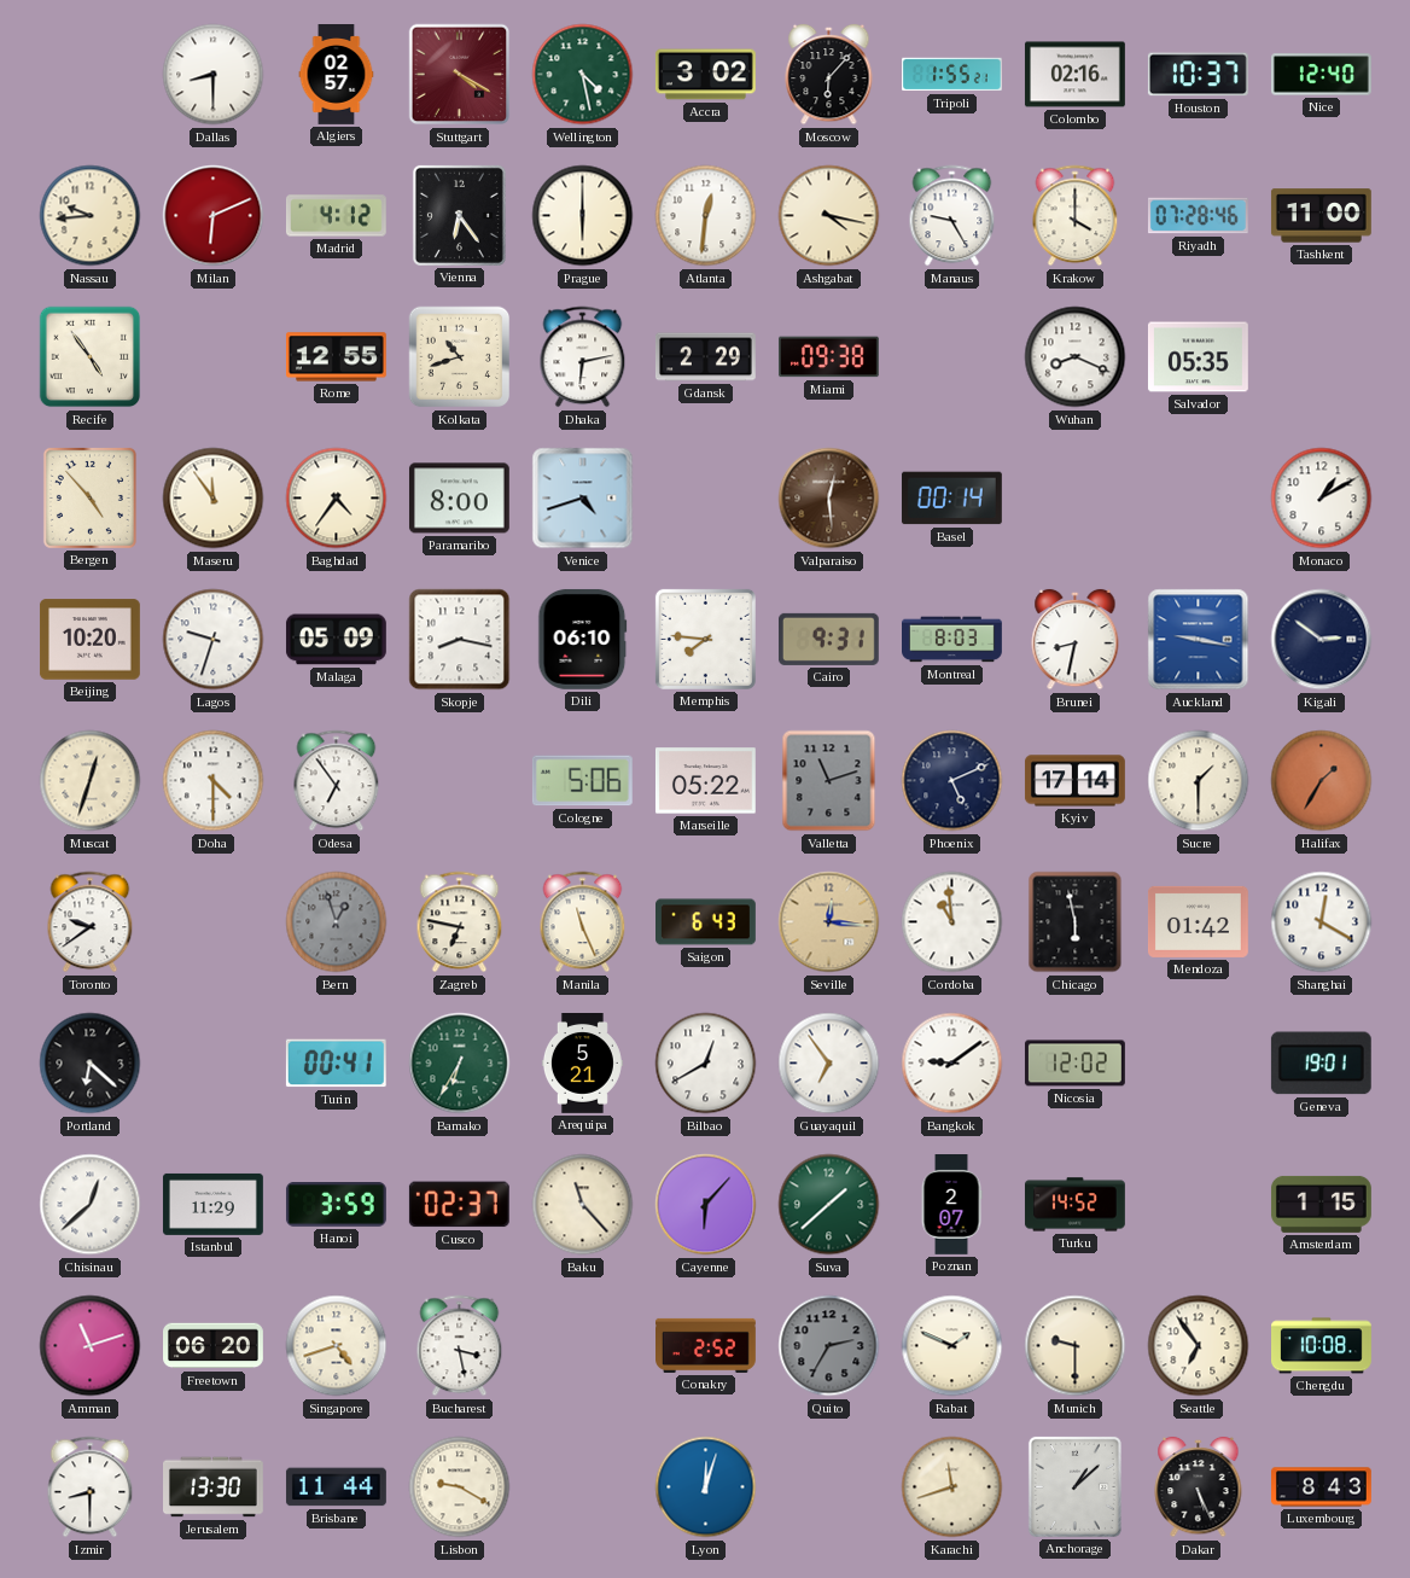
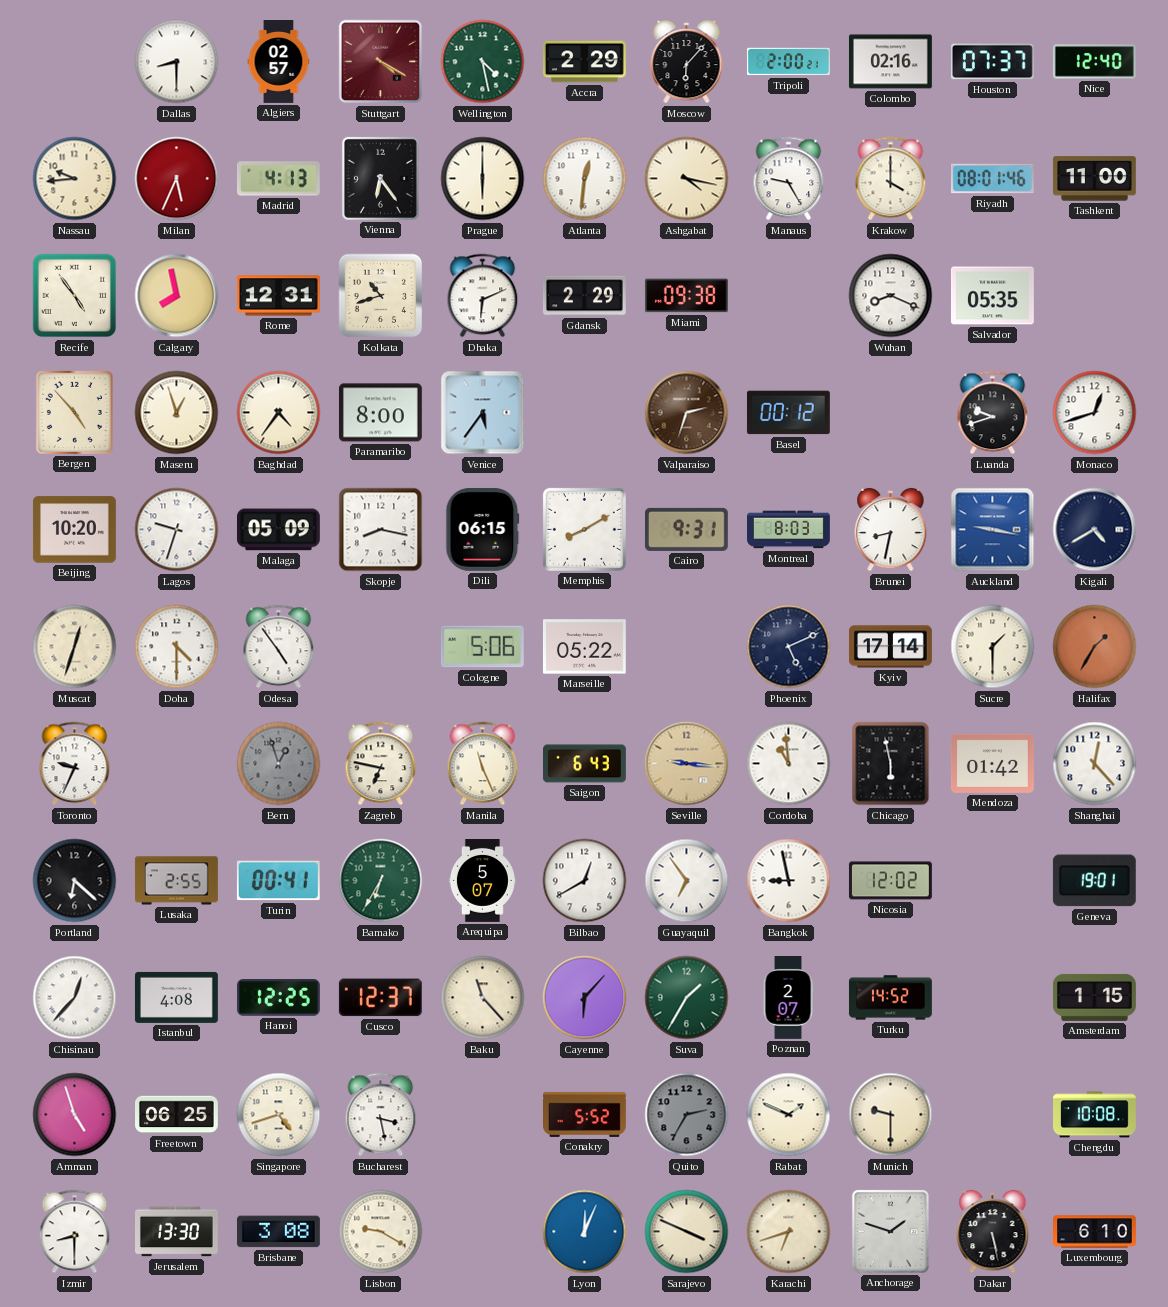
Accra: 3:02 -> 2:29 (584, 62)
Tripoli: 1:55 -> 2:00 (789, 62)
Houston: 10:37 -> 07:37 (992, 62)
Milan: 6:11 -> 5:34 (177, 179)
Madrid: 4:12 -> 4:13 (278, 179)
Riyadh: 07:28 -> 08:01 (992, 179)
Calgary: none -> 7:58 (177, 296)
Rome: 12:55 -> 12:31 (278, 296)
Dhaka: 6:13 -> 6:11 (483, 296)
Maseru: 11:54 -> 12:57 (177, 413)
Venice: 4:42 -> 5:36 (483, 413)
Valparaiso: 12:29 -> 2:33 (687, 413)
Basel: 00:14 -> 00:12 (788, 413)
Luanda: none -> 9:42 (993, 413)
Monaco: 1:10 -> 12:42 (1095, 413)
Dili: 06:10 -> 06:15 (483, 529)
Memphis: 7:46 -> 8:10 (584, 529)
Kigali: 2:51 -> 4:40 (1095, 530)
Odesa: 6:54 -> 4:54 (279, 647)
Valletta: 11:12 -> none (829, 781)
Toronto: 9:39 -> 9:34 (75, 764)
Seville: 12:16 -> 9:16 (687, 764)
Shanghai: 12:20 -> 12:23 (1095, 764)
Lusaka: none -> 2:55 (176, 881)
Arequipa: 5:21 -> 5:07 (482, 881)
Bangkok: 9:09 -> 8:58 (789, 881)
Chisinau: 12:38 -> 12:37 (75, 998)
Istanbul: 11:29 -> 4:08 (176, 997)
Hanoi: 3:59 -> 12:25 (278, 998)
Cusco: 02:37 -> 12:37 (380, 998)
Suva: 1:38 -> 1:35 (687, 998)
Amman: 11:12 -> 4:57 (75, 1115)
Freetown: 06:20 -> 06:25 (177, 1115)
Conakry: 2:52 -> 5:52 (585, 1114)
Seattle: 6:54 -> none (1199, 1346)
Brisbane: 11:44 -> 3:08 (278, 1232)
Lyon: 12:03 -> 12:04 (585, 1232)
Sarajevo: none -> 3:49 (687, 1232)
Karachi: 11:42 -> 6:42 (789, 1232)
Anchorage: 1:08 -> 1:48 (890, 1231)
Dakar: 5:26 -> 5:28 (993, 1232)
Luxembourg: 8:43 -> 6:10 (1095, 1232)
